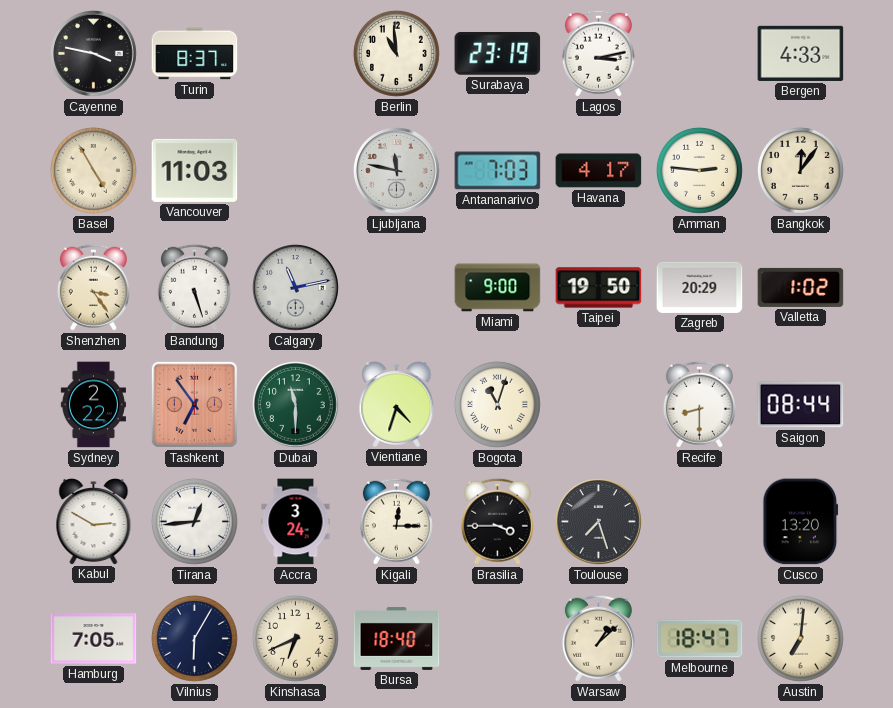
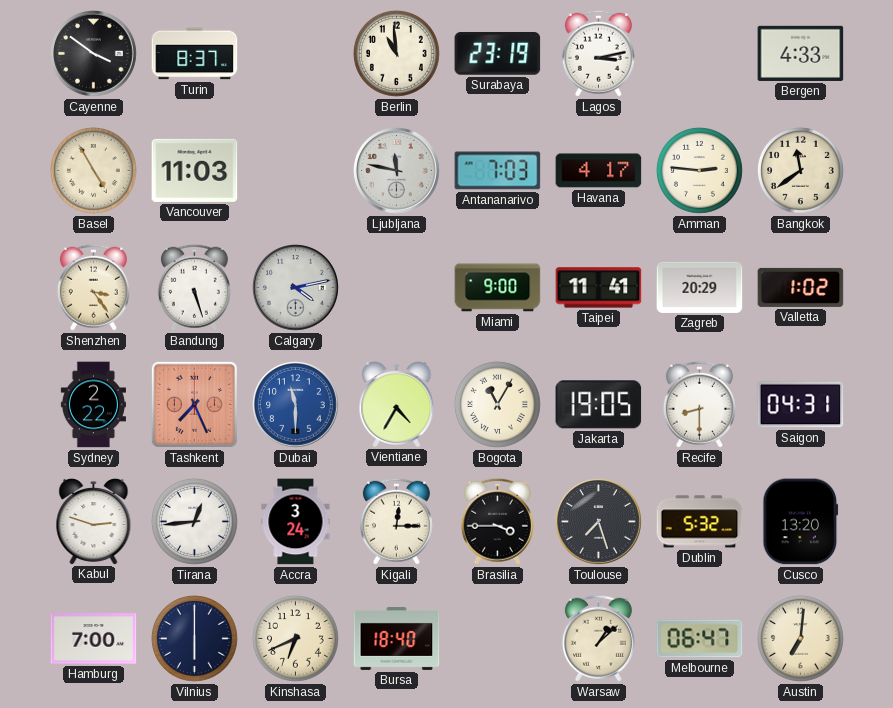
Cayenne: 3:47 -> 3:51 (94, 54)
Bangkok: 12:06 -> 11:39 (800, 170)
Calgary: 11:13 -> 4:13 (296, 288)
Taipei: 19:50 -> 11:41 (599, 288)
Tashkent: 6:54 -> 7:26 (194, 404)
Dubai dial: green -> blue (296, 405)
Vientiane: 4:33 -> 4:35 (397, 405)
Bogota: 11:03 -> 11:05 (497, 404)
Jakarta: none -> 19:05 (599, 405)
Saigon: 08:44 -> 04:31 (801, 405)
Kabul: 2:50 -> 2:48 (94, 522)
Dublin: none -> 5:32 (700, 522)
Hamburg: 7:05 -> 7:00 (94, 639)
Vilnius: 6:05 -> 6:00 (194, 638)
Melbourne: 18:47 -> 06:47 (700, 639)
